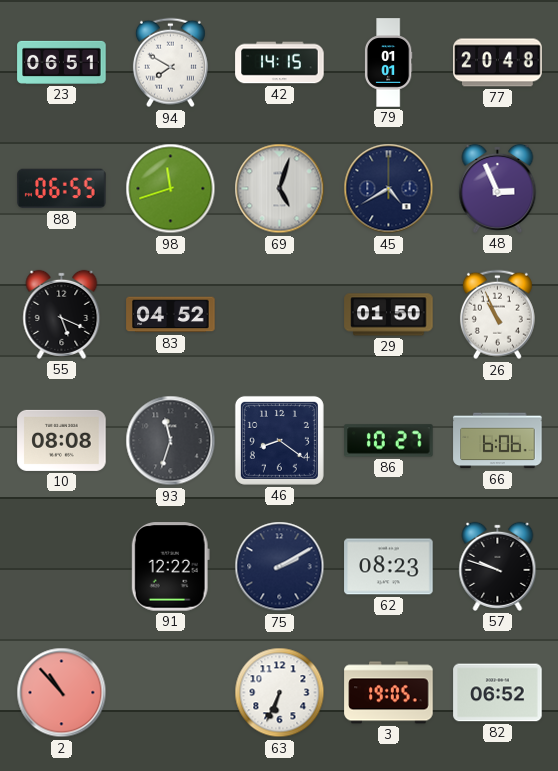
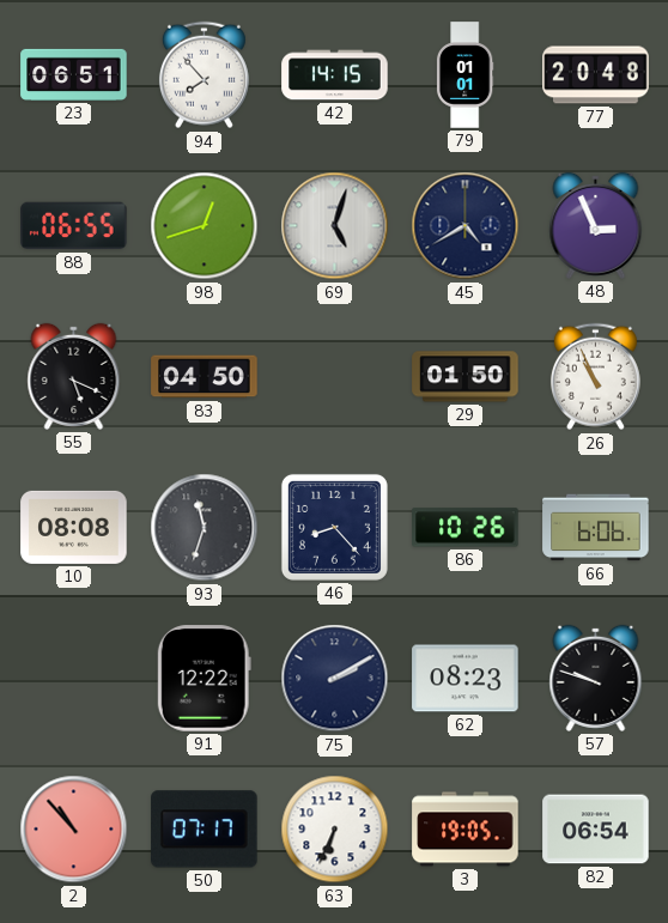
94: 7:50 -> 7:53 (204, 75)
98: 11:42 -> 12:42 (205, 226)
83: 04:52 -> 04:50 (205, 377)
46: 8:21 -> 8:23 (334, 527)
86: 10:27 -> 10:26 (466, 528)
50: none -> 07:17 (205, 830)
82: 06:52 -> 06:54 (596, 830)
